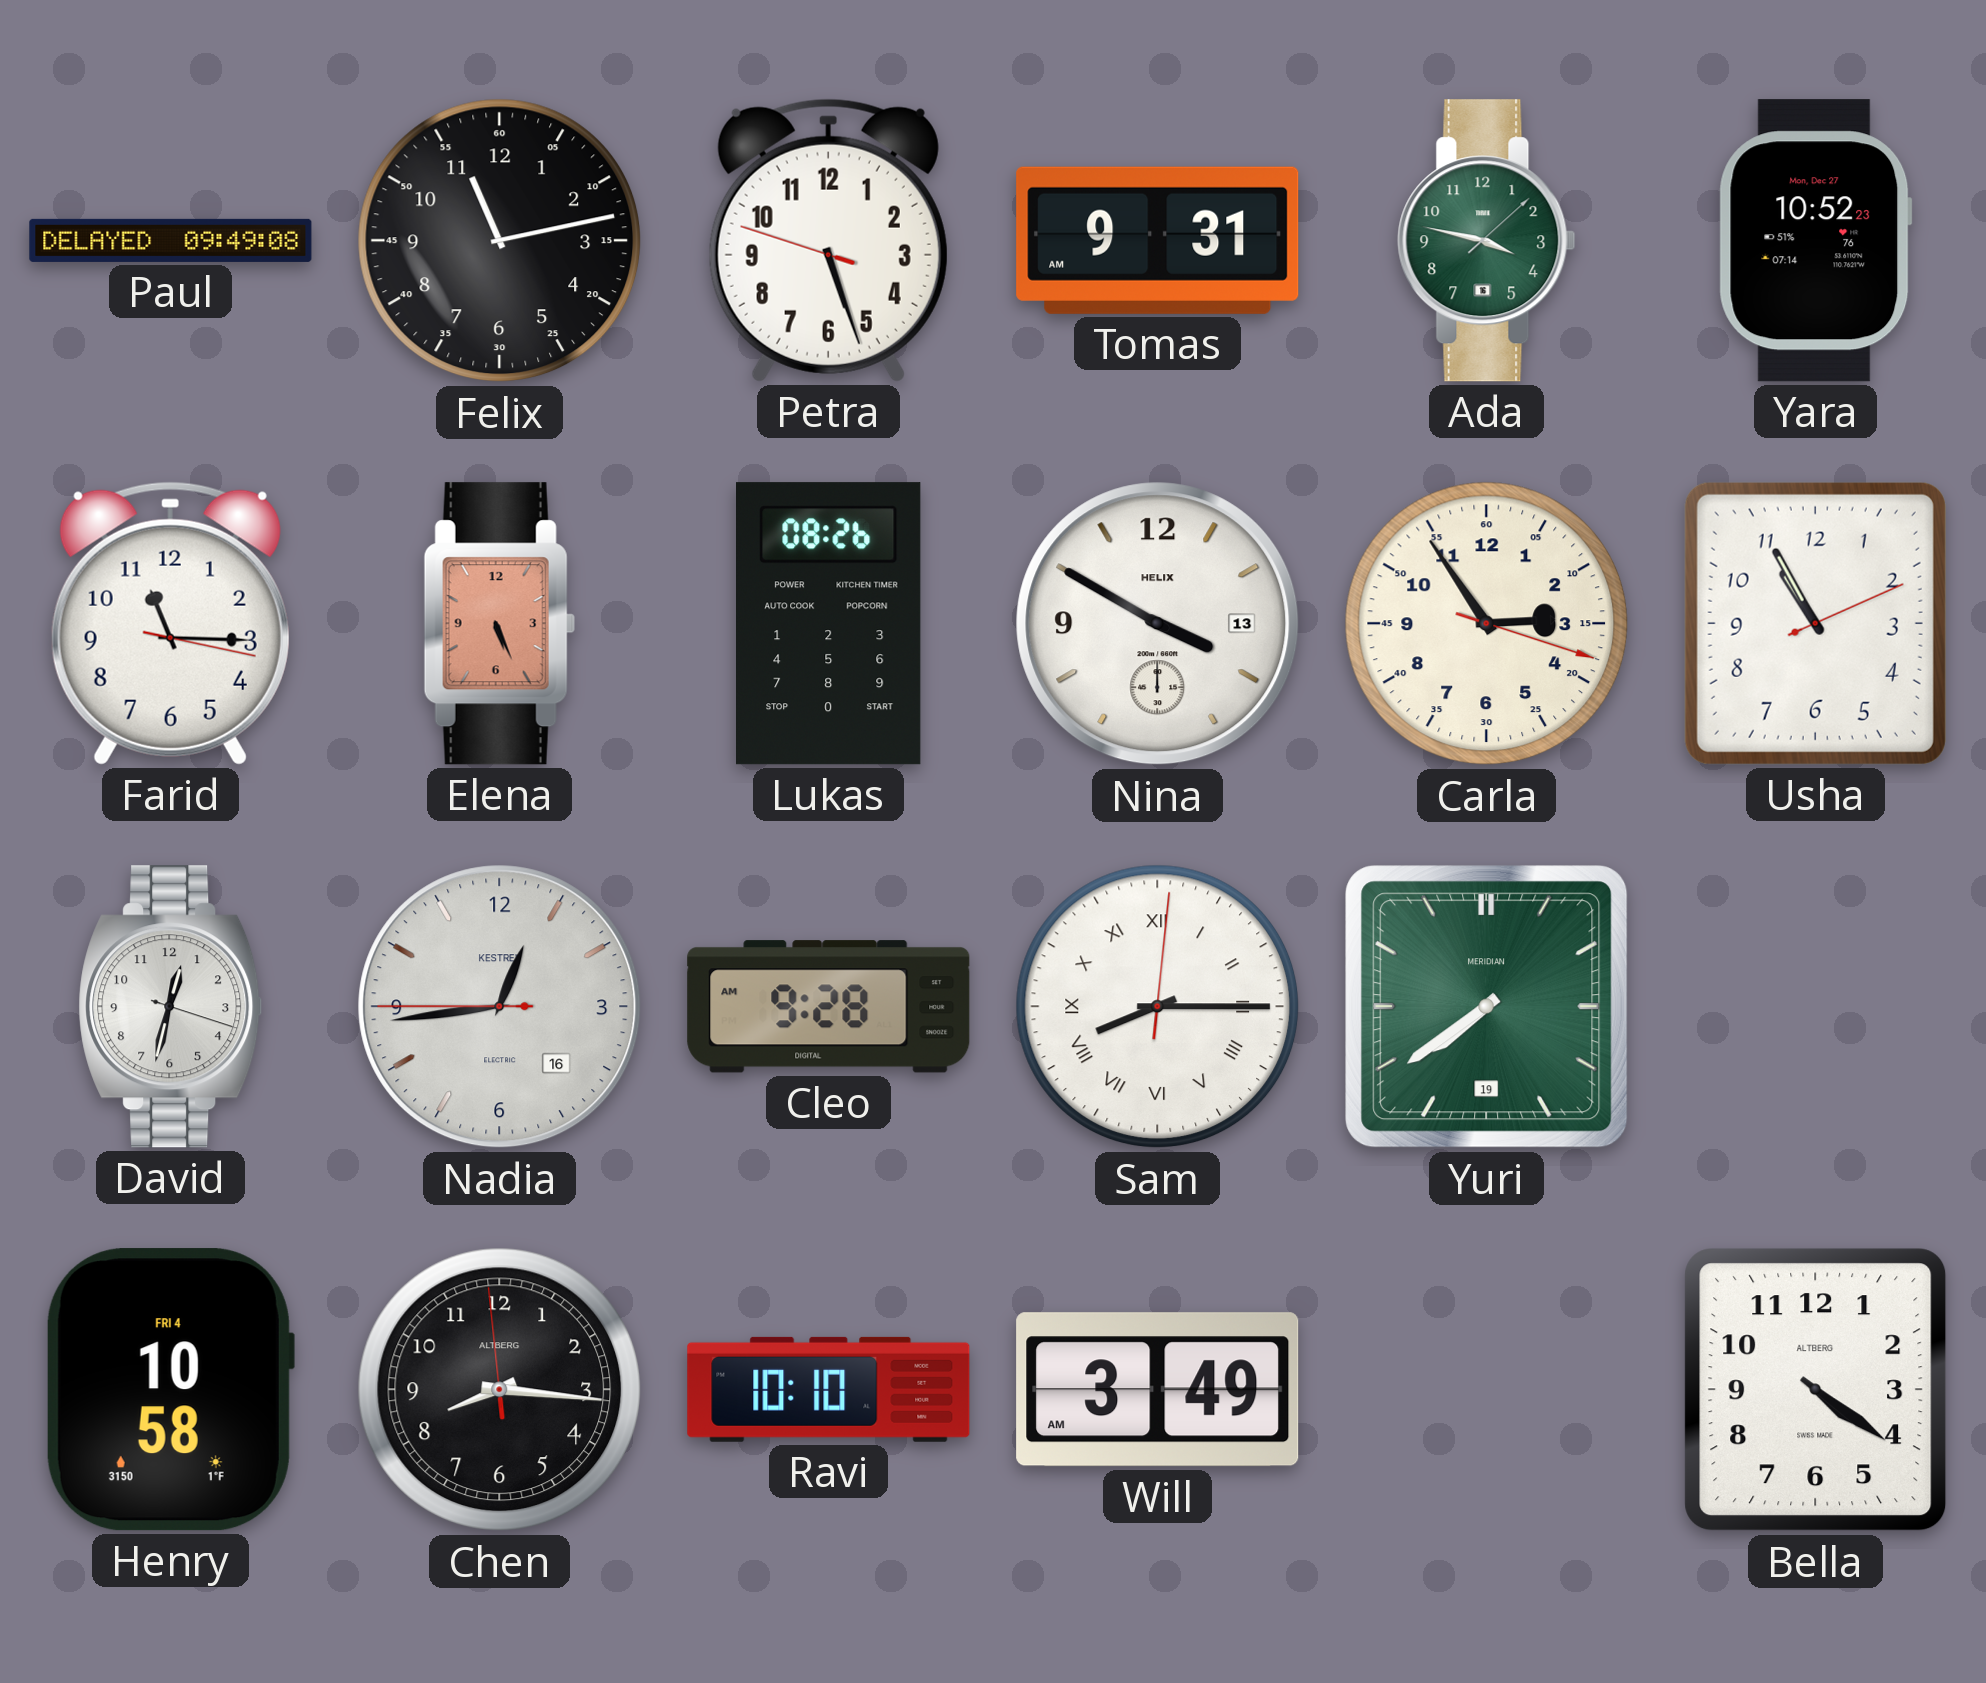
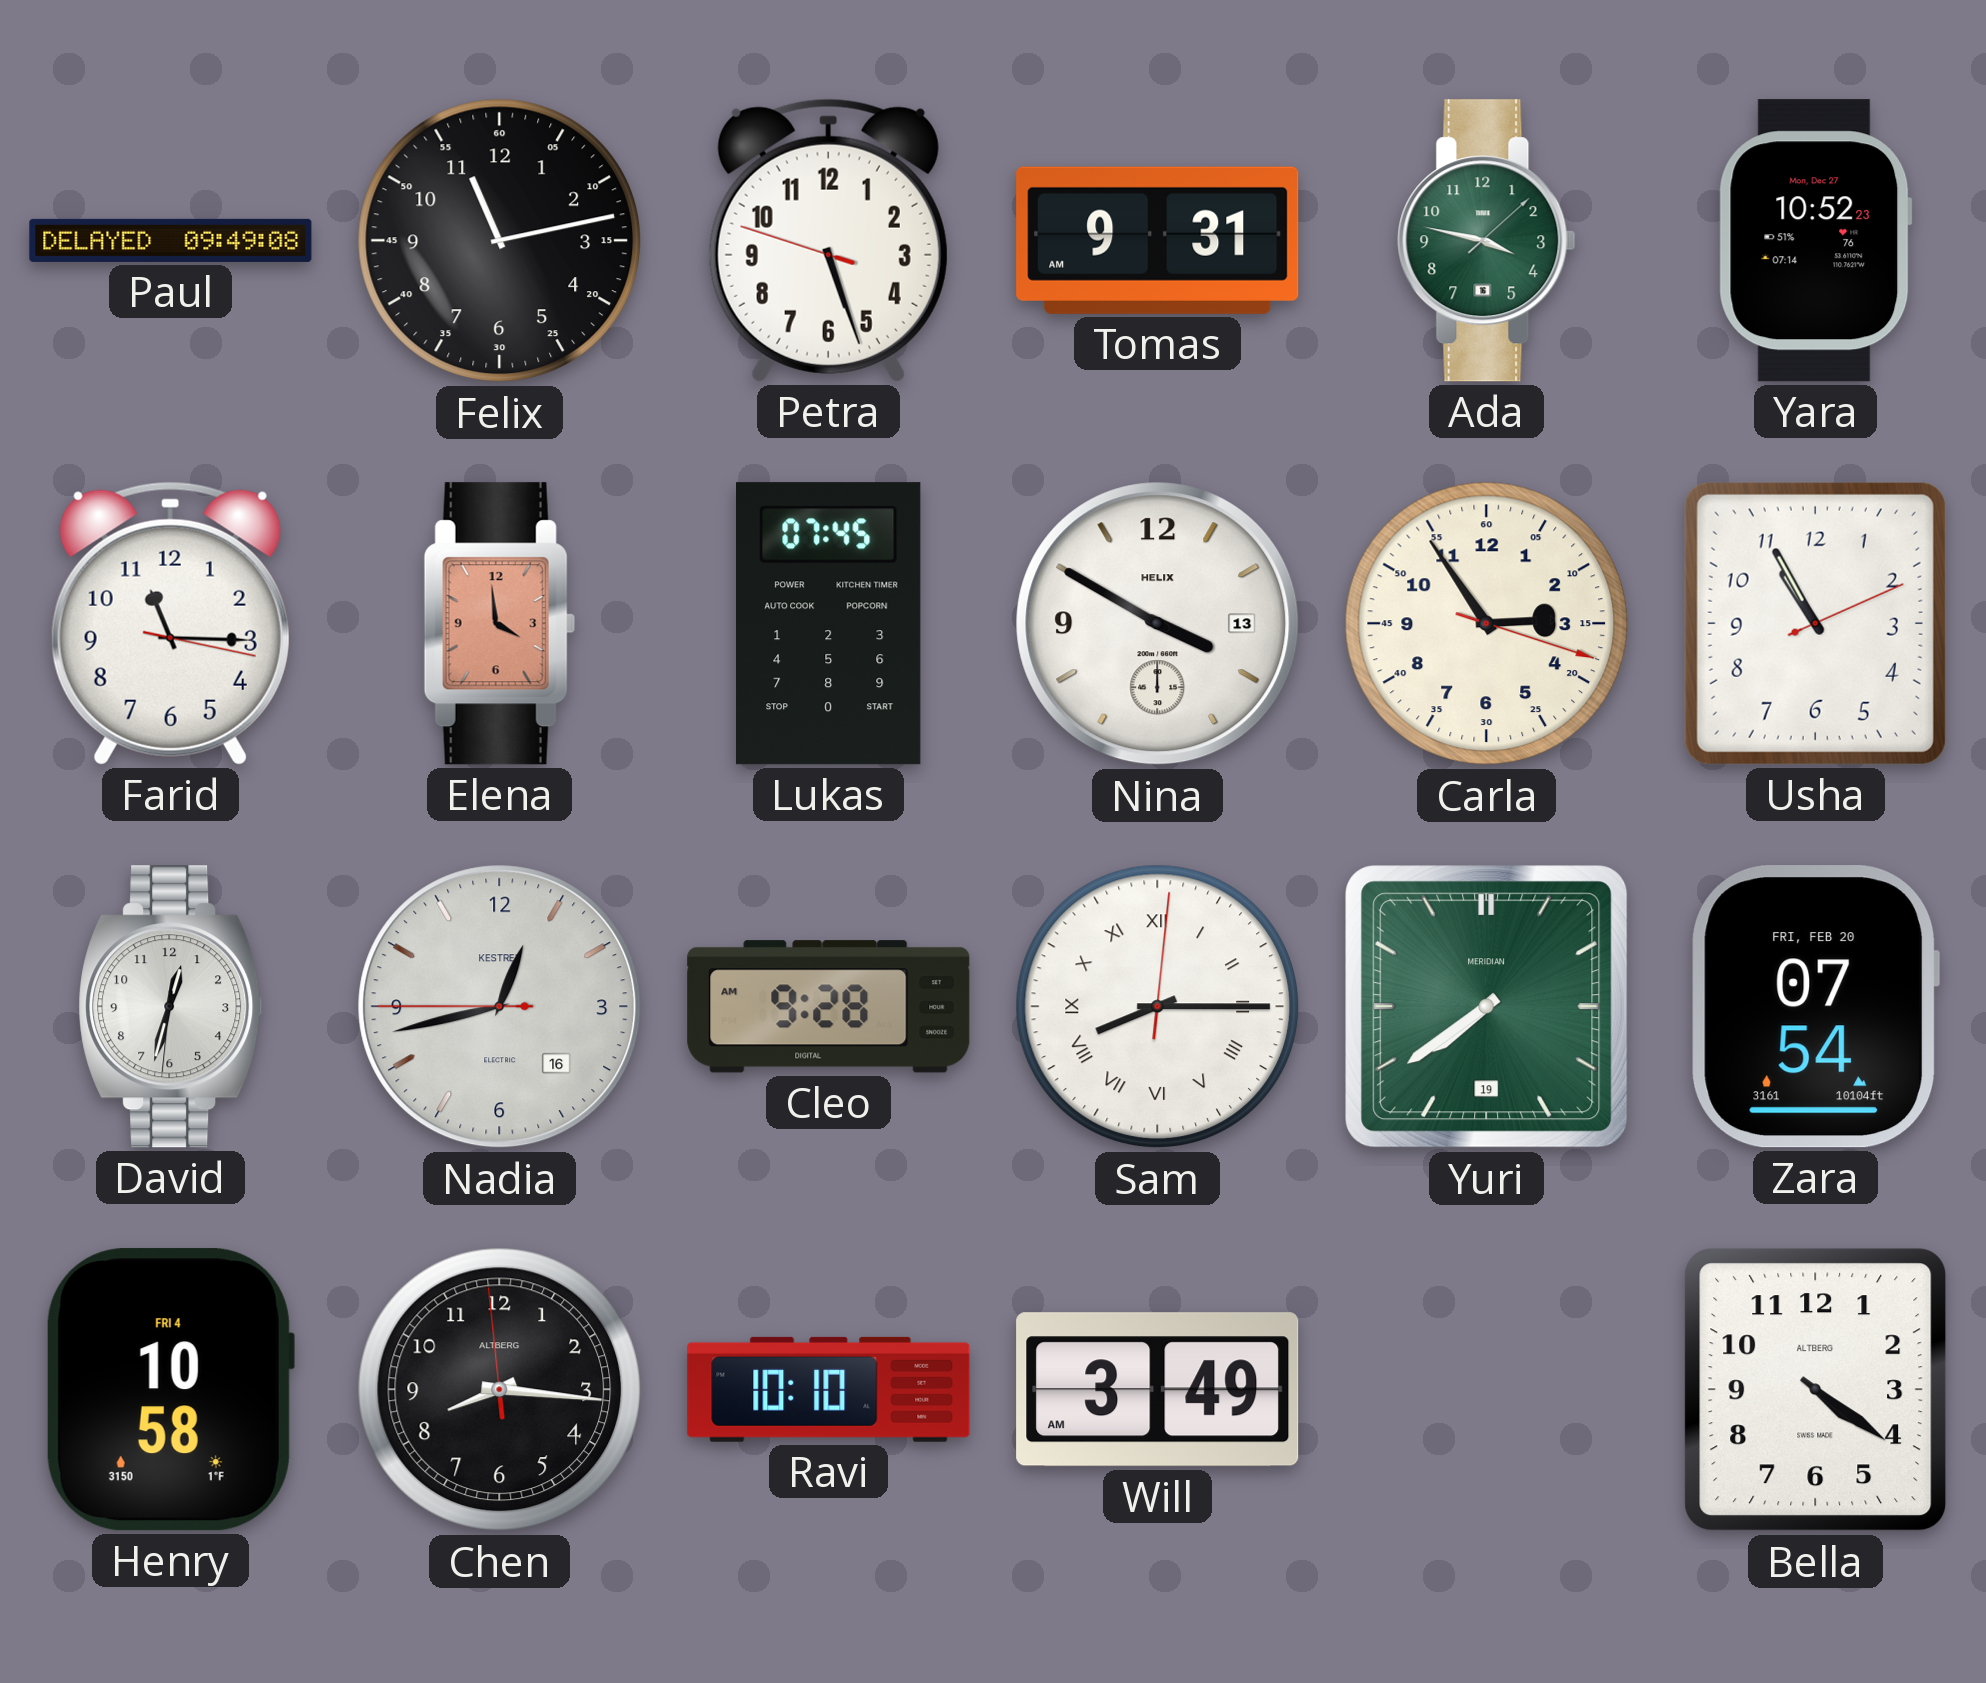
Elena: 5:26 -> 3:59 (499, 624)
Lukas: 08:26 -> 07:45 (829, 624)
David: 12:32:18 -> 12:32:31 (171, 1007)
Nadia: 12:43 -> 12:42 (500, 1007)
Zara: none -> 07:54 (1815, 1007)
